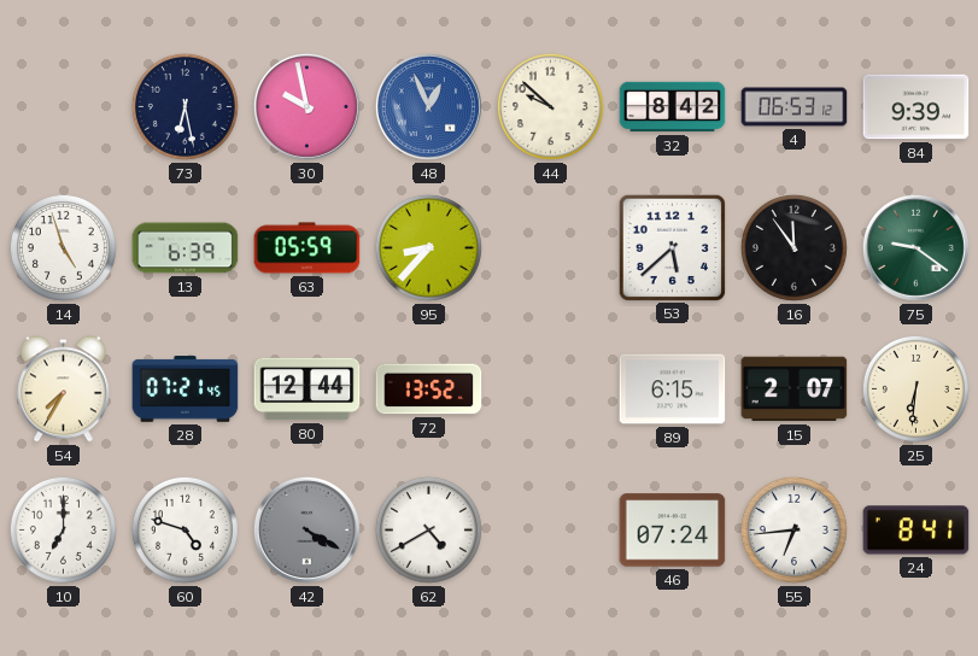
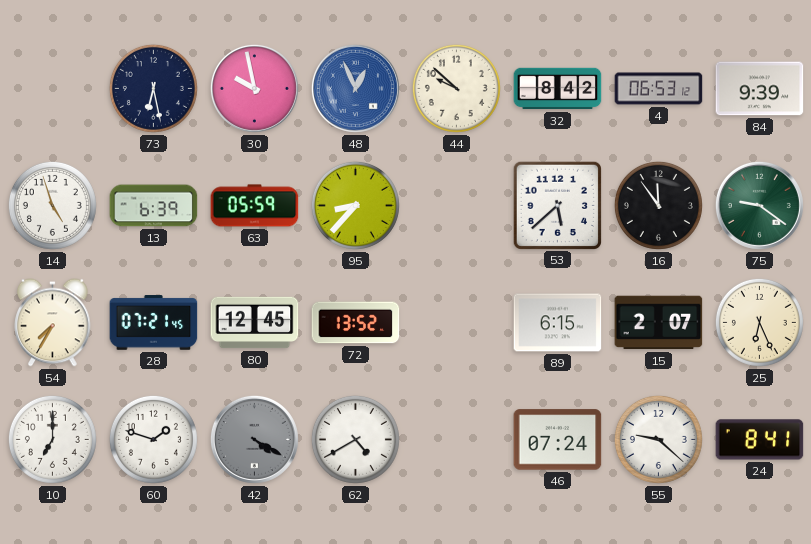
80: 12:44 -> 12:45 (255, 323)
25: 6:31 -> 6:26 (759, 322)
60: 4:48 -> 1:48 (153, 439)
55: 6:44 -> 9:22 (658, 439)
